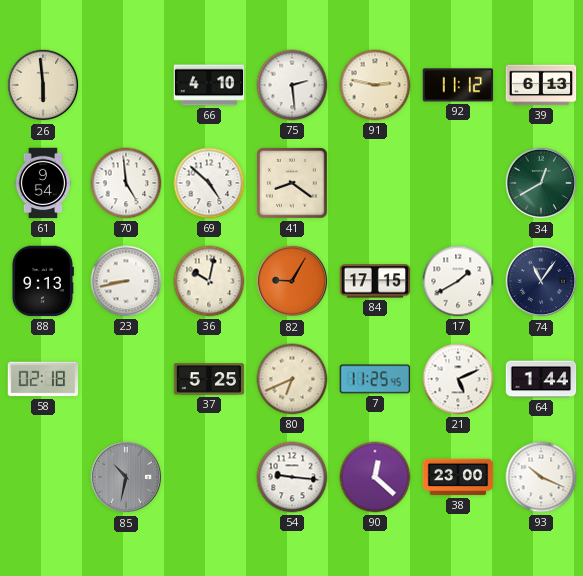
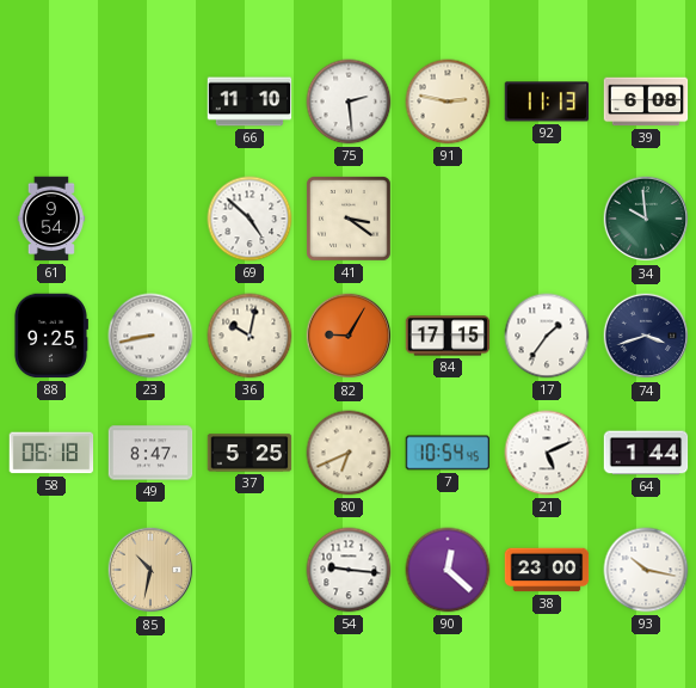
26: 5:59 -> none (43, 85)
66: 4:10 -> 11:10 (250, 102)
92: 11:12 -> 11:13 (547, 102)
39: 6:13 -> 6:08 (646, 102)
70: 4:59 -> none (126, 183)
41: 8:21 -> 3:21 (349, 219)
34: 12:40 -> 9:59 (646, 219)
88: 9:13 -> 9:25 (50, 336)
17: 1:40 -> 1:36 (547, 336)
74: 11:06 -> 3:42 (646, 336)
58: 02:18 -> 06:18 (51, 453)
49: none -> 8:47 (150, 453)
7: 11:25 -> 10:54 (448, 453)
85 dial: grey -> champagne (150, 570)
93: 10:19 -> 10:17 (646, 570)
